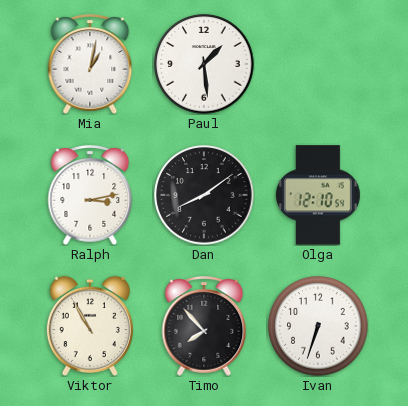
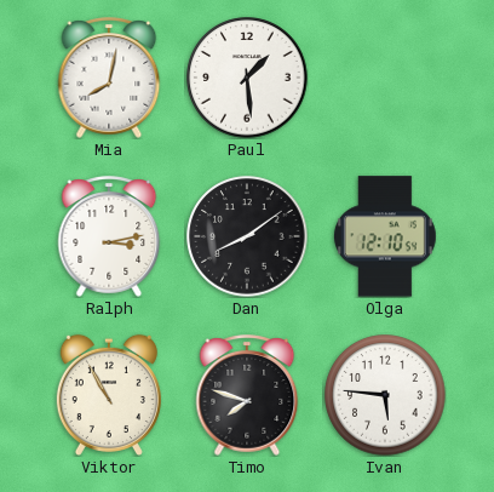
Mia: 1:02 -> 8:02 (109, 78)
Timo: 7:53 -> 7:48 (247, 395)
Ivan: 6:33 -> 5:46 (385, 395)
